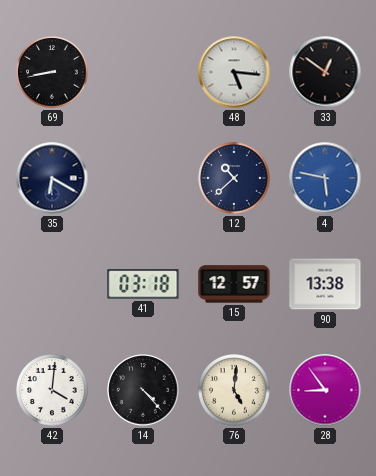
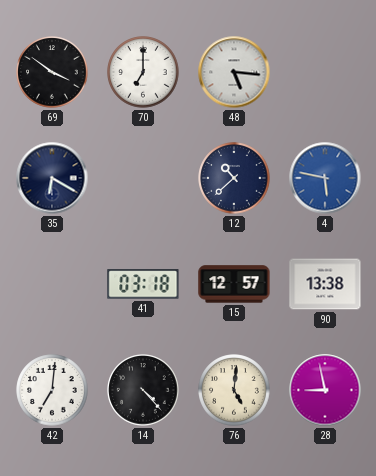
69: 8:43 -> 3:51 (52, 72)
70: none -> 7:00 (143, 72)
33: 12:51 -> none (325, 72)
42: 4:01 -> 7:01 (52, 390)
28: 8:54 -> 8:58 (325, 390)
